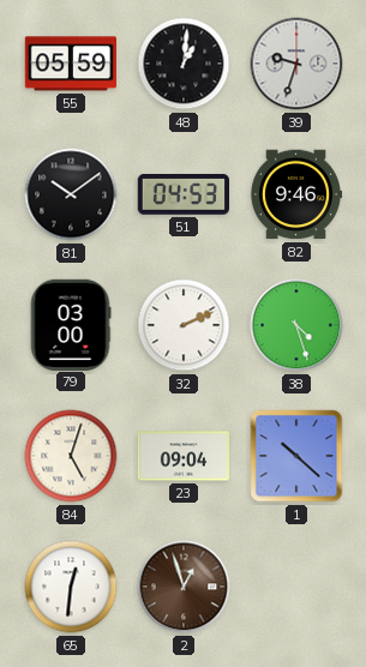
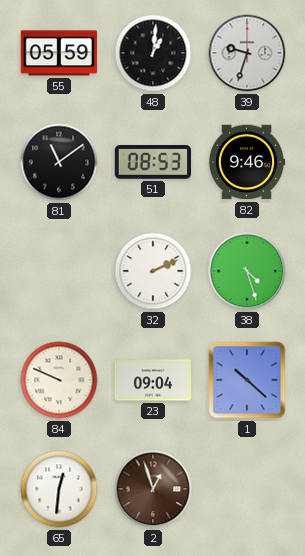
81: 10:09 -> 11:09 (59, 162)
51: 04:53 -> 08:53 (152, 163)
79: 03:00 -> none (71, 324)
84: 5:03 -> 9:49 (59, 380)
